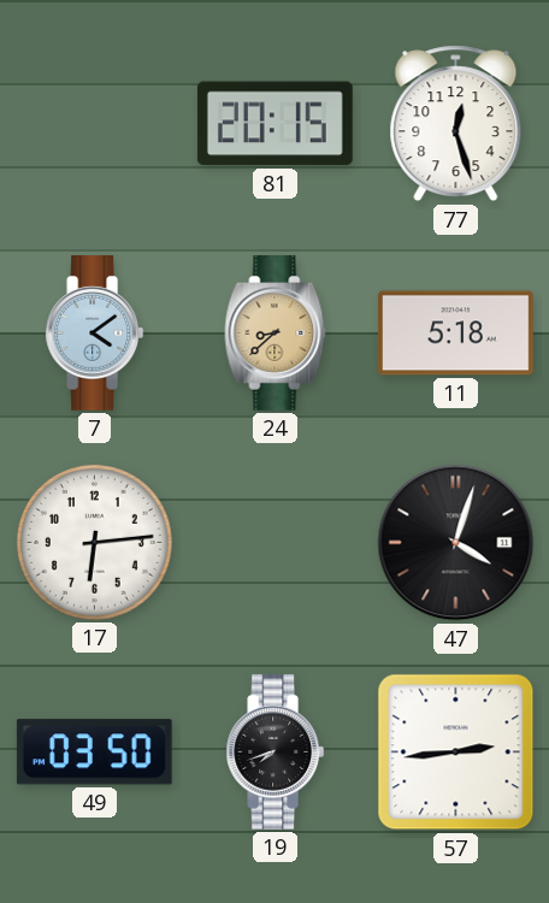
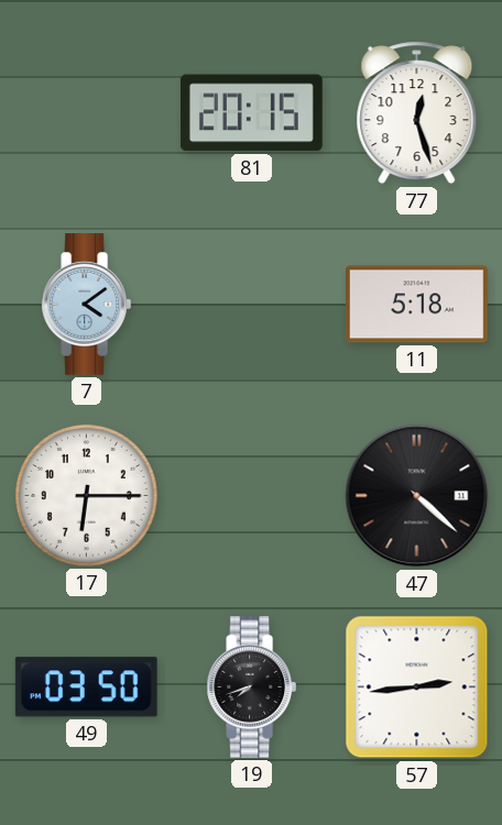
24: 8:38 -> none (276, 334)
17: 6:14 -> 6:15 (86, 495)
47: 4:03 -> 4:22 (417, 496)
